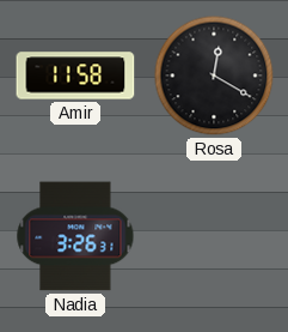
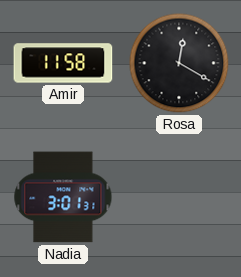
Nadia: 3:26 -> 3:01 (63, 197)
